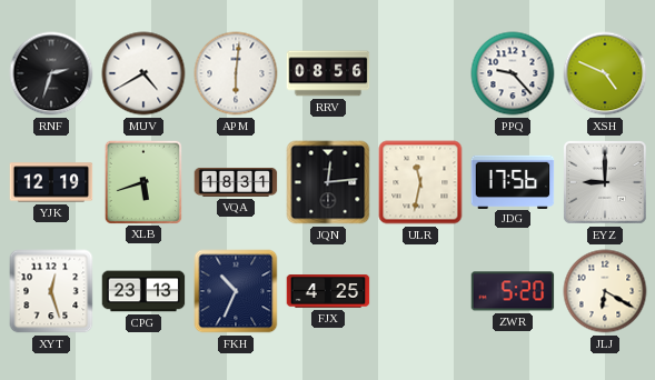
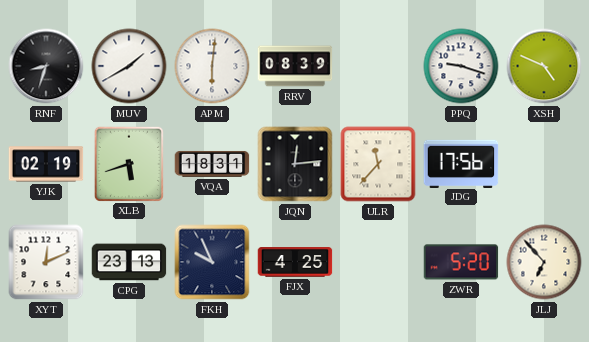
RNF: 2:33 -> 8:33 (46, 66)
MUV: 4:40 -> 1:40 (129, 66)
RRV: 08:56 -> 08:39 (295, 66)
PPQ: 9:23 -> 9:18 (461, 66)
YJK: 12:19 -> 02:19 (46, 164)
ULR: 11:32 -> 11:37 (378, 164)
EYZ: 9:00 -> none (606, 183)
XYT: 12:27 -> 12:11 (46, 262)
FKH: 10:34 -> 9:56 (212, 262)
JLJ: 6:20 -> 6:53 (544, 262)
